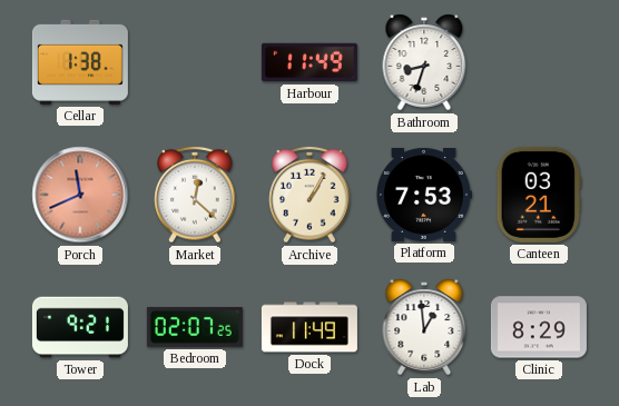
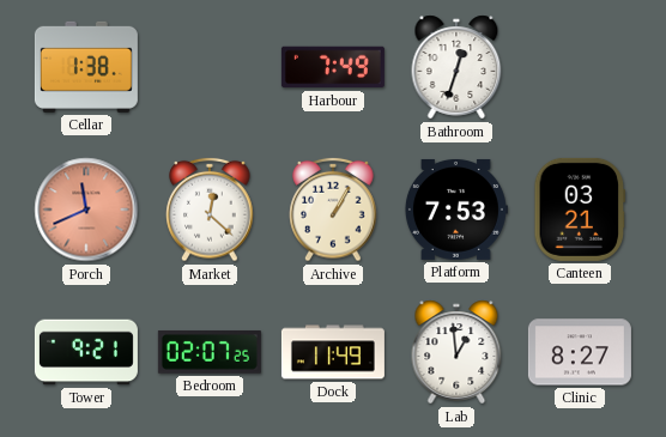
Harbour: 11:49 -> 7:49 (333, 67)
Bathroom: 8:33 -> 12:33 (456, 67)
Clinic: 8:29 -> 8:27 (580, 352)
